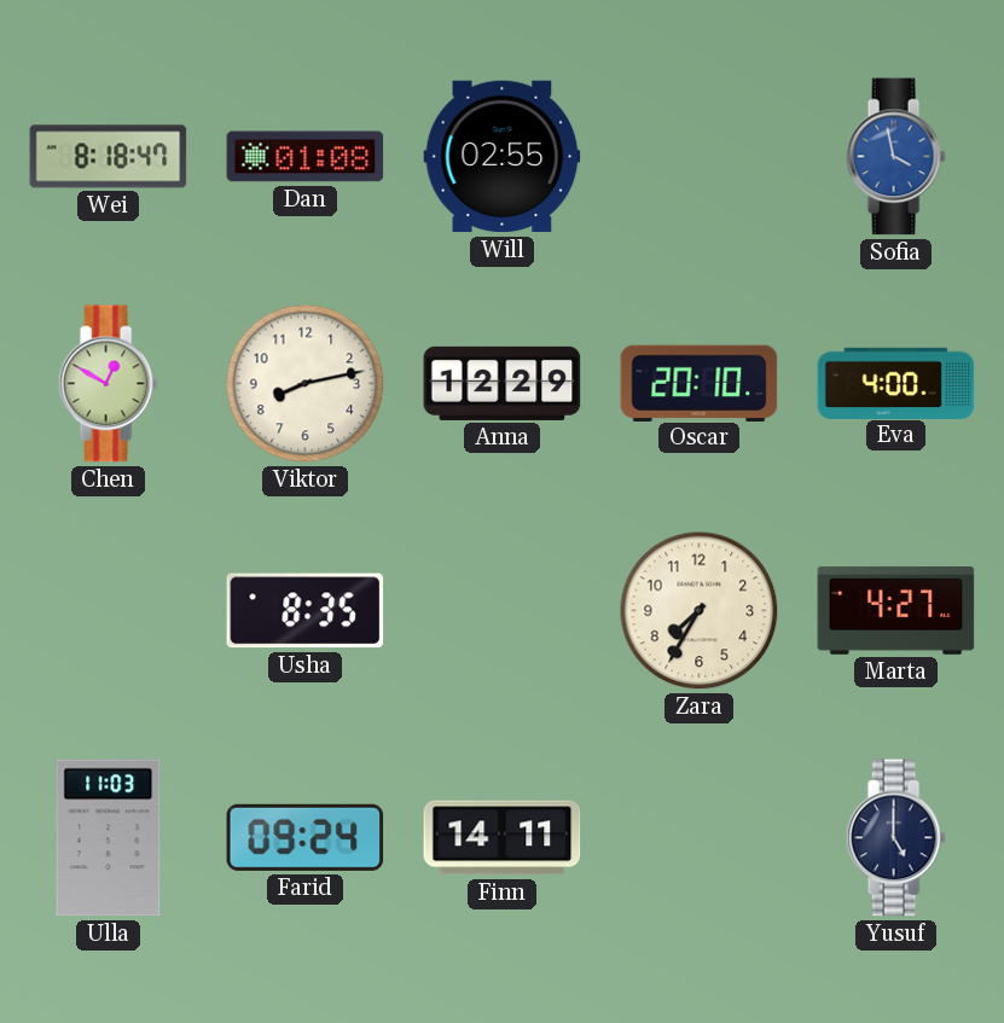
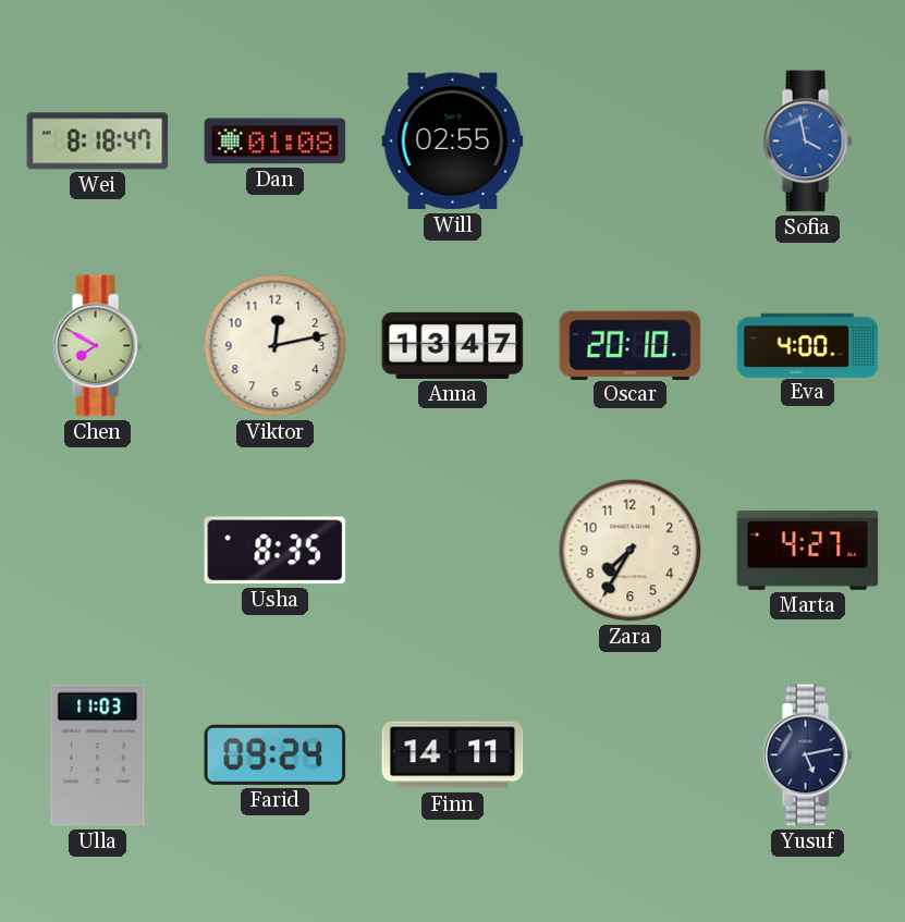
Chen: 12:50 -> 7:50 (97, 346)
Viktor: 8:13 -> 12:13 (276, 346)
Anna: 12:29 -> 13:47 (453, 345)
Yusuf: 5:00 -> 5:13 (807, 755)
